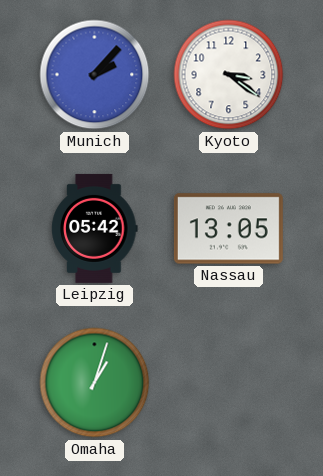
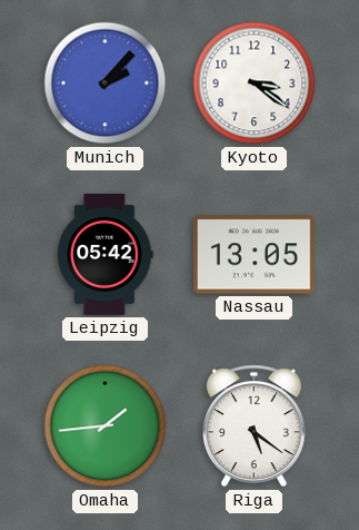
Omaha: 1:03 -> 1:44 (106, 426)
Riga: none -> 5:21 (253, 426)
